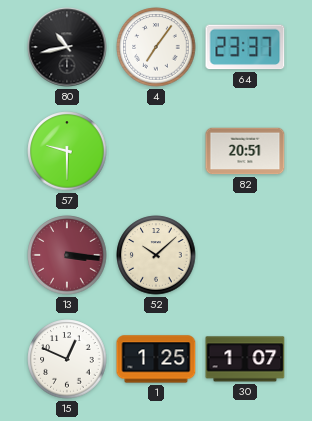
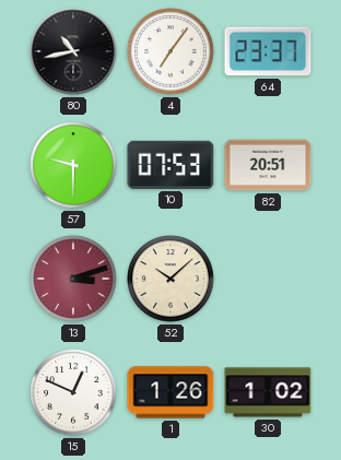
10: none -> 07:53 (170, 165)
13: 3:16 -> 3:12 (73, 279)
1: 1:25 -> 1:26 (170, 392)
30: 1:07 -> 1:02 (268, 392)
